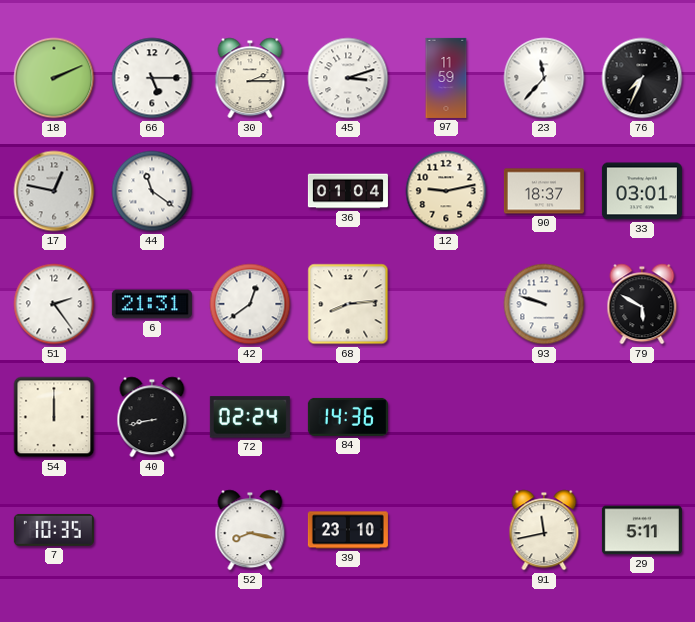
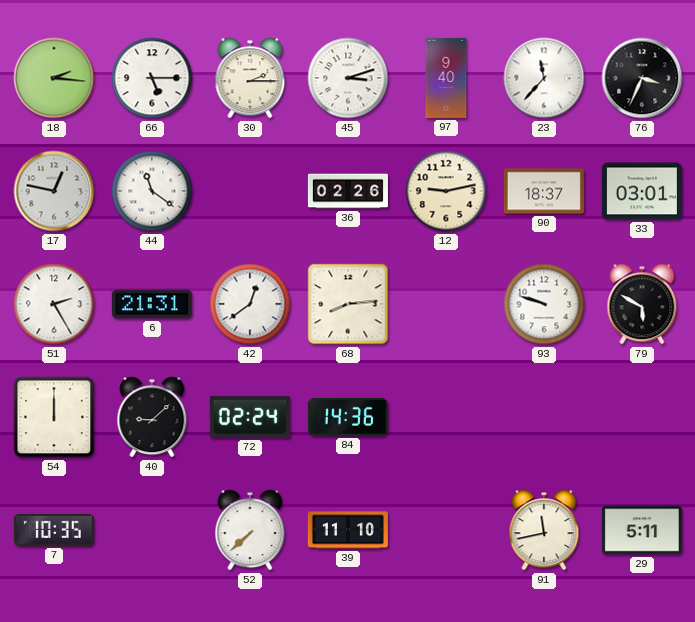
18: 2:11 -> 2:16 (54, 78)
97: 11:59 -> 9:40 (446, 78)
76: 7:34 -> 3:34 (642, 78)
36: 01:04 -> 02:26 (348, 191)
51: 2:24 -> 2:25 (54, 304)
40: 8:43 -> 9:08 (152, 417)
52: 8:17 -> 7:38 (250, 530)
39: 23:10 -> 11:10 (348, 530)
